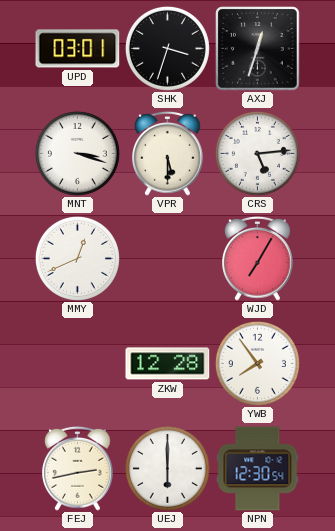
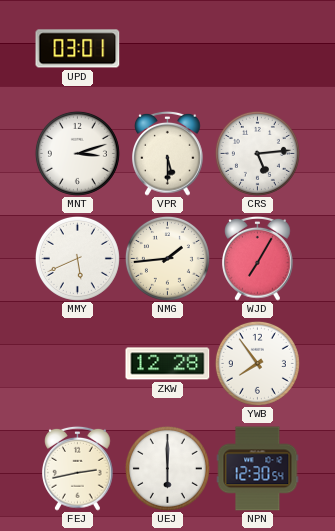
SHK: 3:33 -> none (167, 48)
AXJ: 12:33 -> none (258, 49)
MNT: 3:18 -> 3:12 (77, 153)
MMY: 12:41 -> 5:41 (77, 258)
NMG: none -> 1:44 (167, 258)
